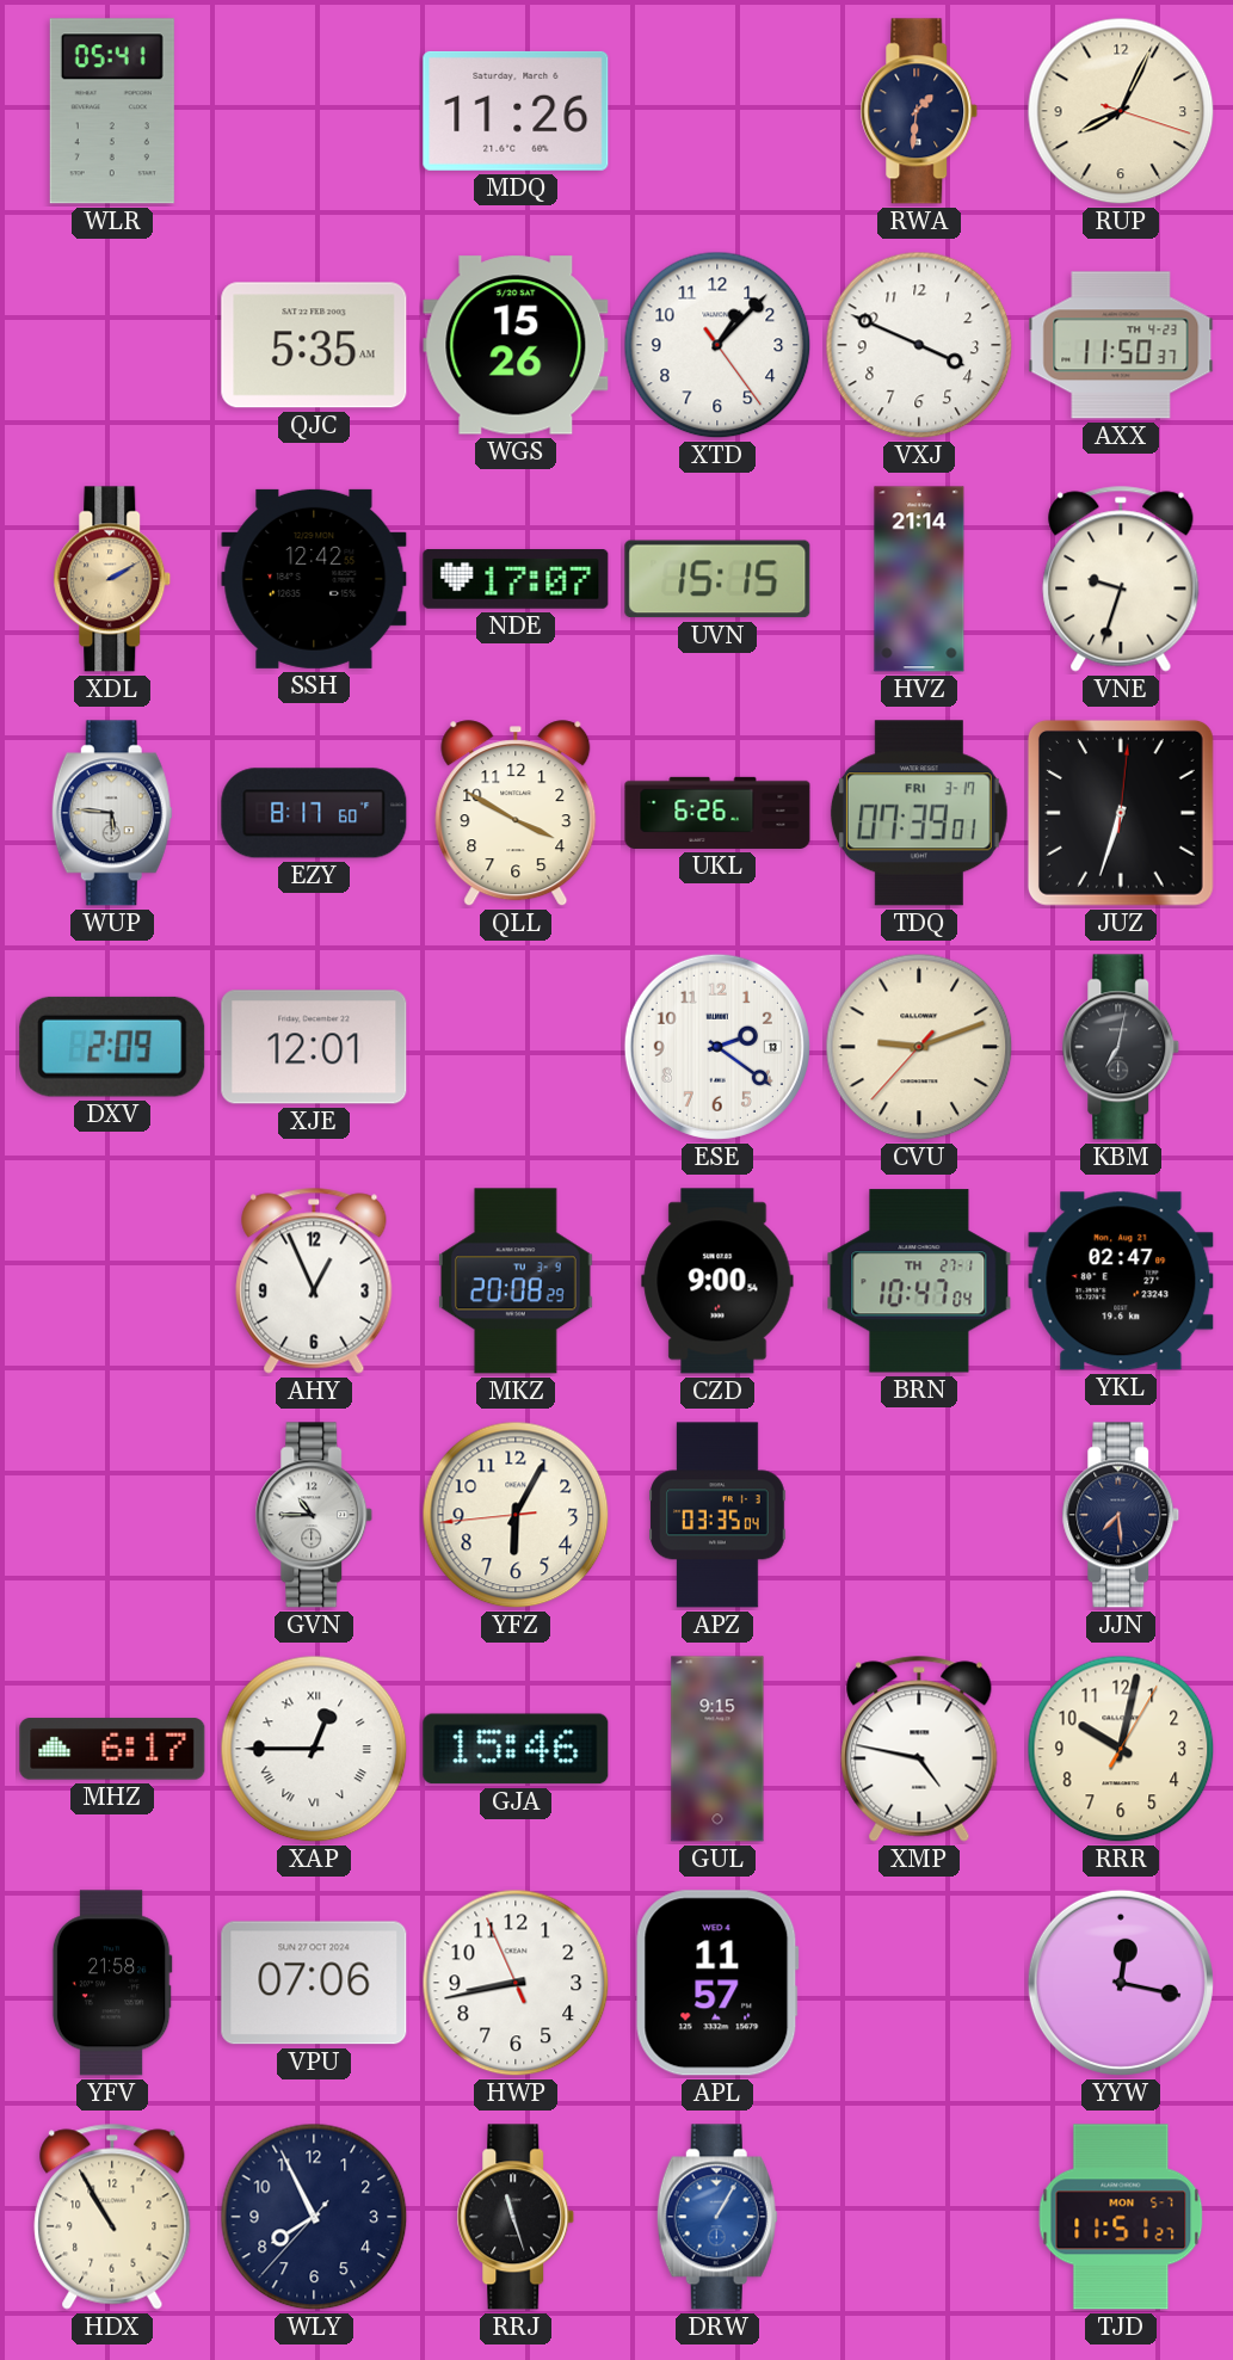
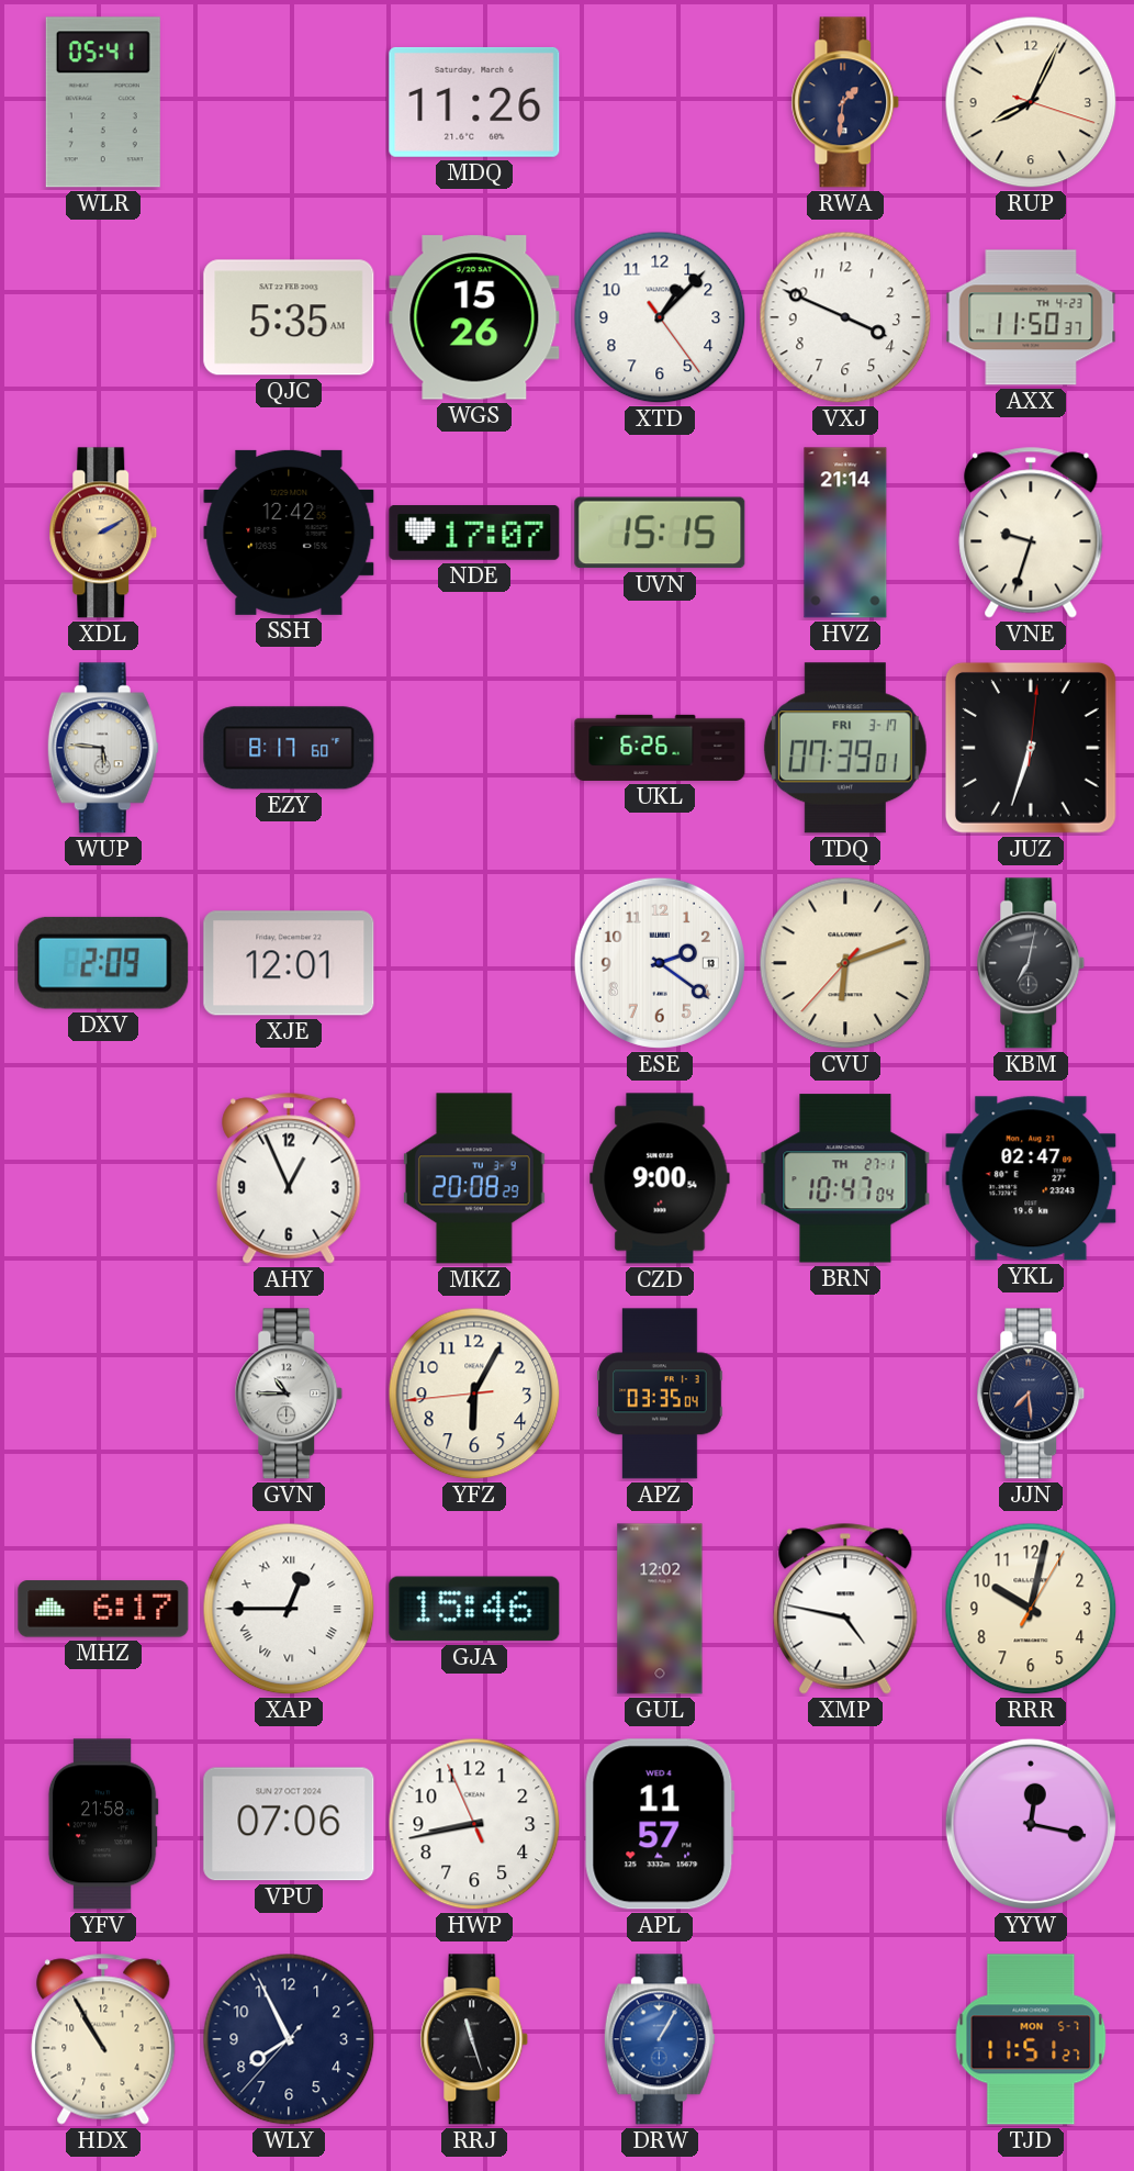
QLL: 3:50 -> none (516, 814)
CVU: 9:11 -> 6:11 (845, 963)
GUL: 9:15 -> 12:02 (660, 1609)
